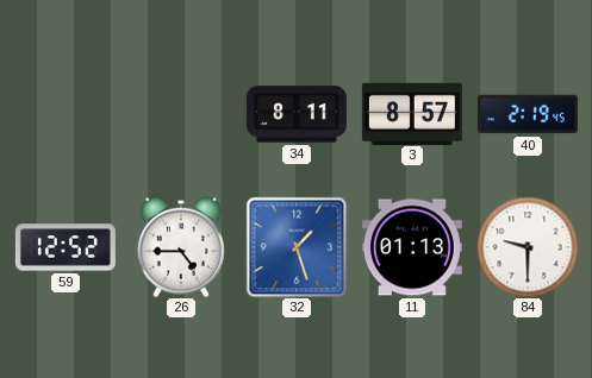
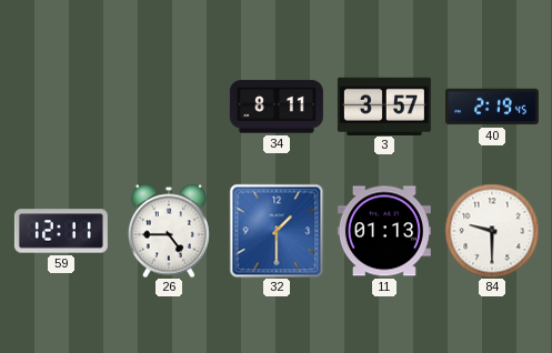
3: 8:57 -> 3:57 (384, 105)
59: 12:52 -> 12:11 (61, 231)
32: 1:27 -> 1:30 (277, 231)
